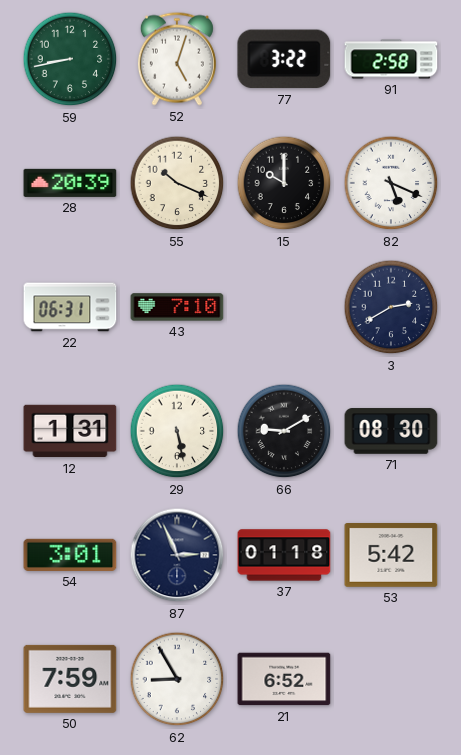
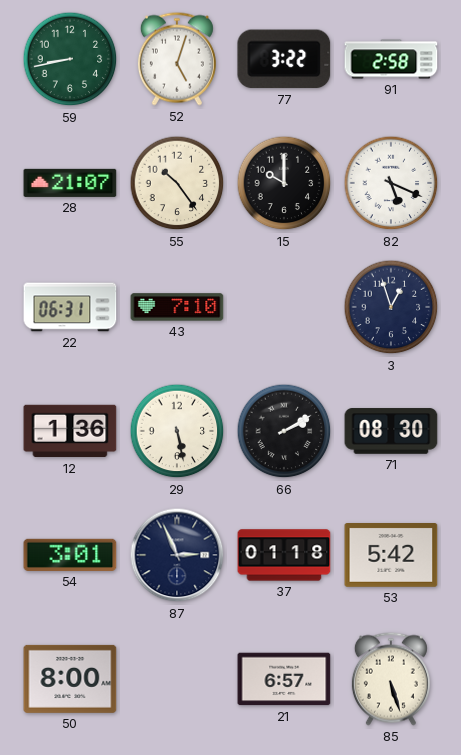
28: 20:39 -> 21:07 (70, 183)
55: 10:19 -> 10:24 (177, 183)
3: 2:40 -> 12:57 (391, 307)
12: 1:31 -> 1:36 (70, 431)
66: 9:10 -> 2:10 (284, 431)
50: 7:59 -> 8:00 (70, 679)
62: 8:55 -> none (177, 679)
21: 6:52 -> 6:57 (284, 679)
85: none -> 5:27 (391, 679)
